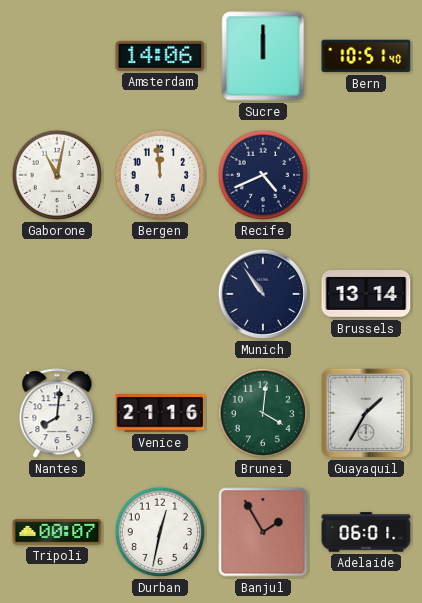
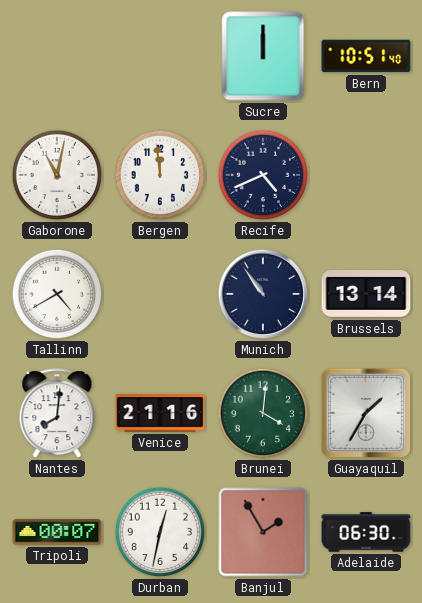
Amsterdam: 14:06 -> none (160, 56)
Tallinn: none -> 4:40 (57, 294)
Adelaide: 06:01 -> 06:30 (366, 532)
